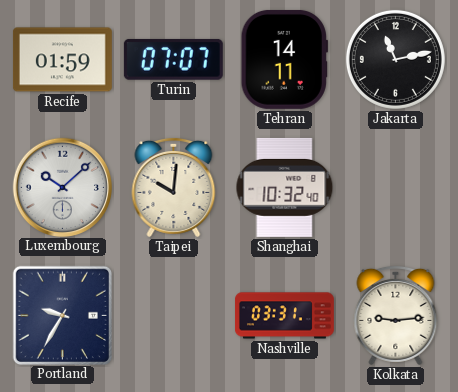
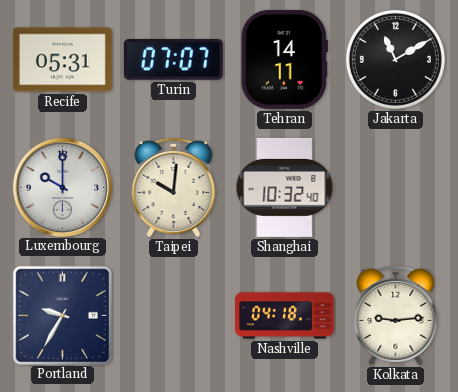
Recife: 01:59 -> 05:31 (62, 60)
Jakarta: 11:13 -> 11:10 (395, 59)
Luxembourg: 10:08 -> 10:00 (62, 187)
Nashville: 03:31 -> 04:18 (285, 316)
